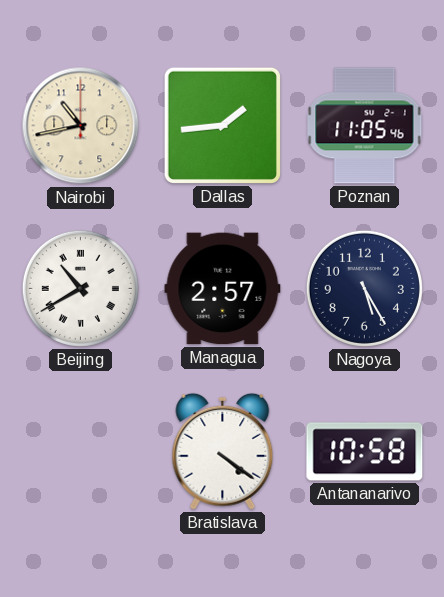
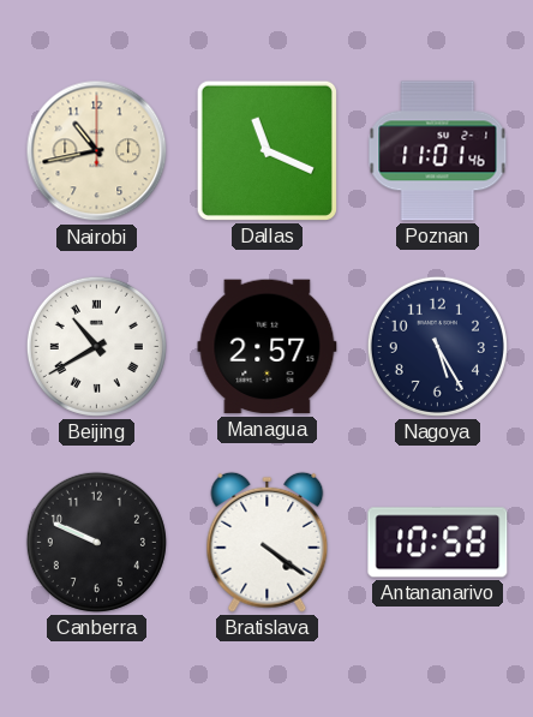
Dallas: 1:44 -> 11:19 (266, 150)
Poznan: 11:05 -> 11:01 (438, 151)
Canberra: none -> 9:49 (96, 542)
